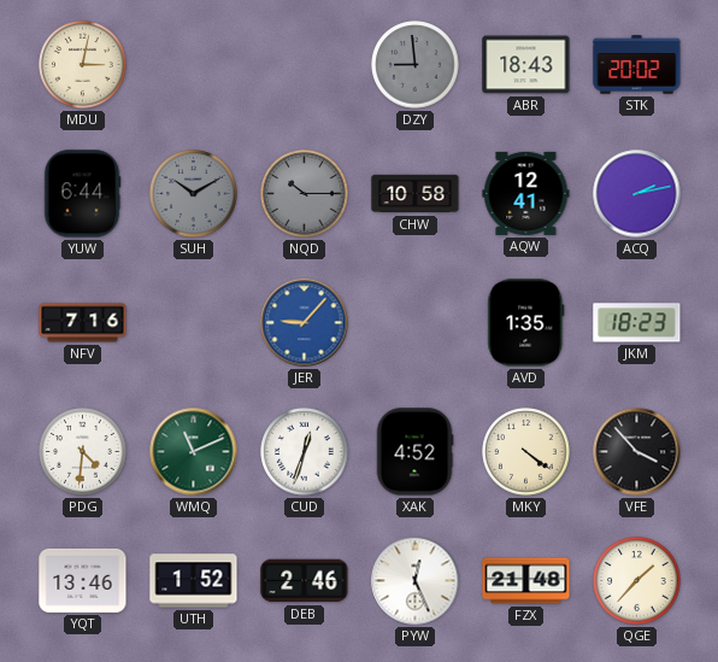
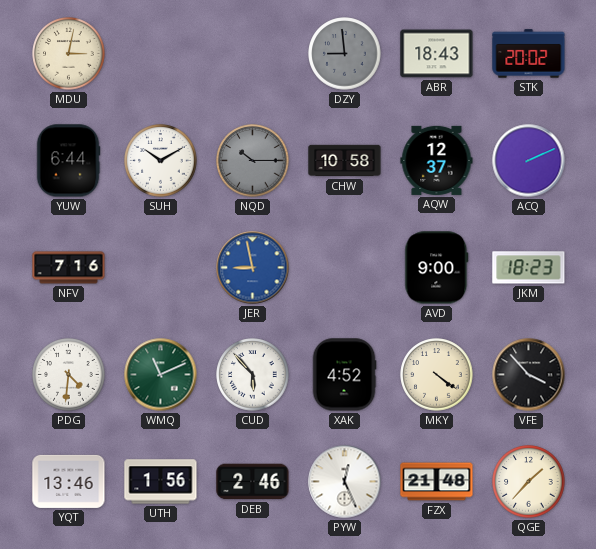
SUH dial: grey -> white (161, 161)
AQW: 12:41 -> 12:37 (437, 160)
ACQ: 2:13 -> 2:11 (529, 161)
JER: 9:07 -> 8:58 (253, 268)
AVD: 1:35 -> 9:00 (437, 268)
CUD: 12:33 -> 5:53 (253, 375)
UTH: 1:52 -> 1:56 (161, 482)
